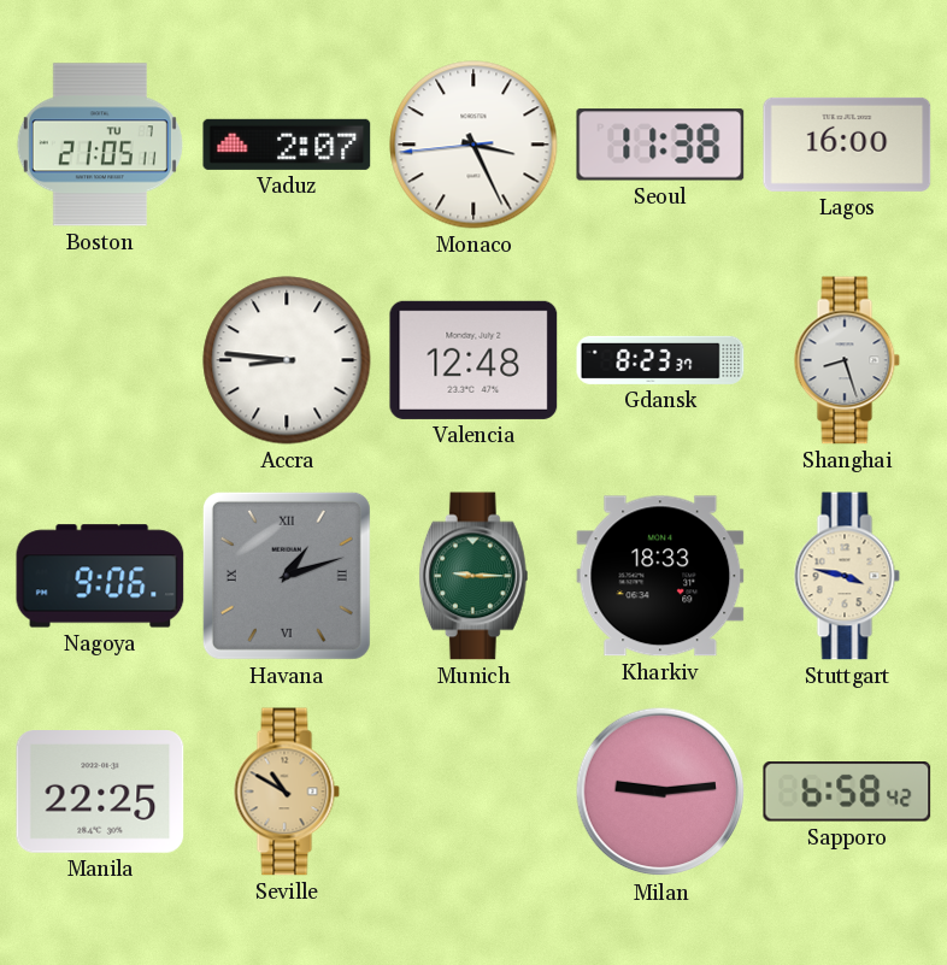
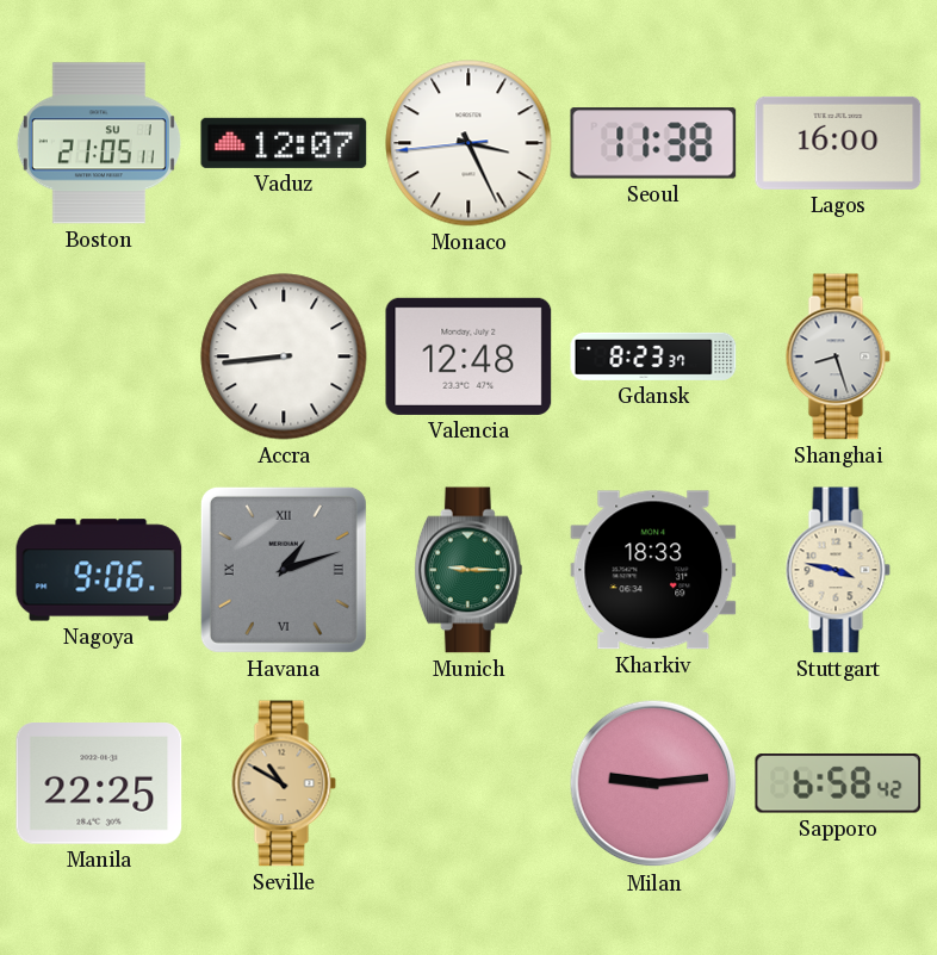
Boston date: TU 7 -> SU 1 (99, 143)
Vaduz: 2:07 -> 12:07 (284, 143)
Accra: 8:46 -> 8:44 (284, 356)
